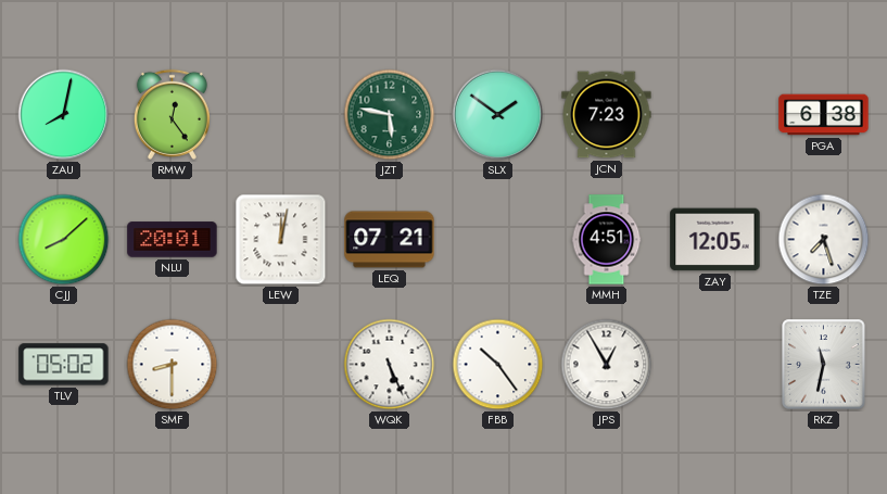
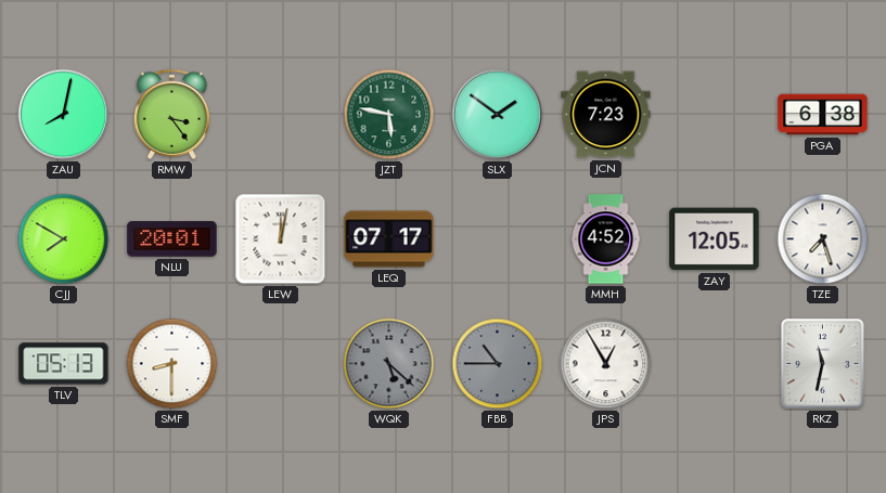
RMW: 12:24 -> 3:24 (171, 114)
CJJ: 8:08 -> 7:50 (64, 239)
LEQ: 07:21 -> 07:17 (389, 239)
MMH: 4:51 -> 4:52 (606, 239)
TLV: 05:02 -> 05:13 (64, 364)
WQK: 5:26 -> 5:22 (389, 364)
WQK dial: white -> grey (389, 364)
FBB: 10:24 -> 10:45 (498, 364)
FBB dial: white -> grey (498, 364)
